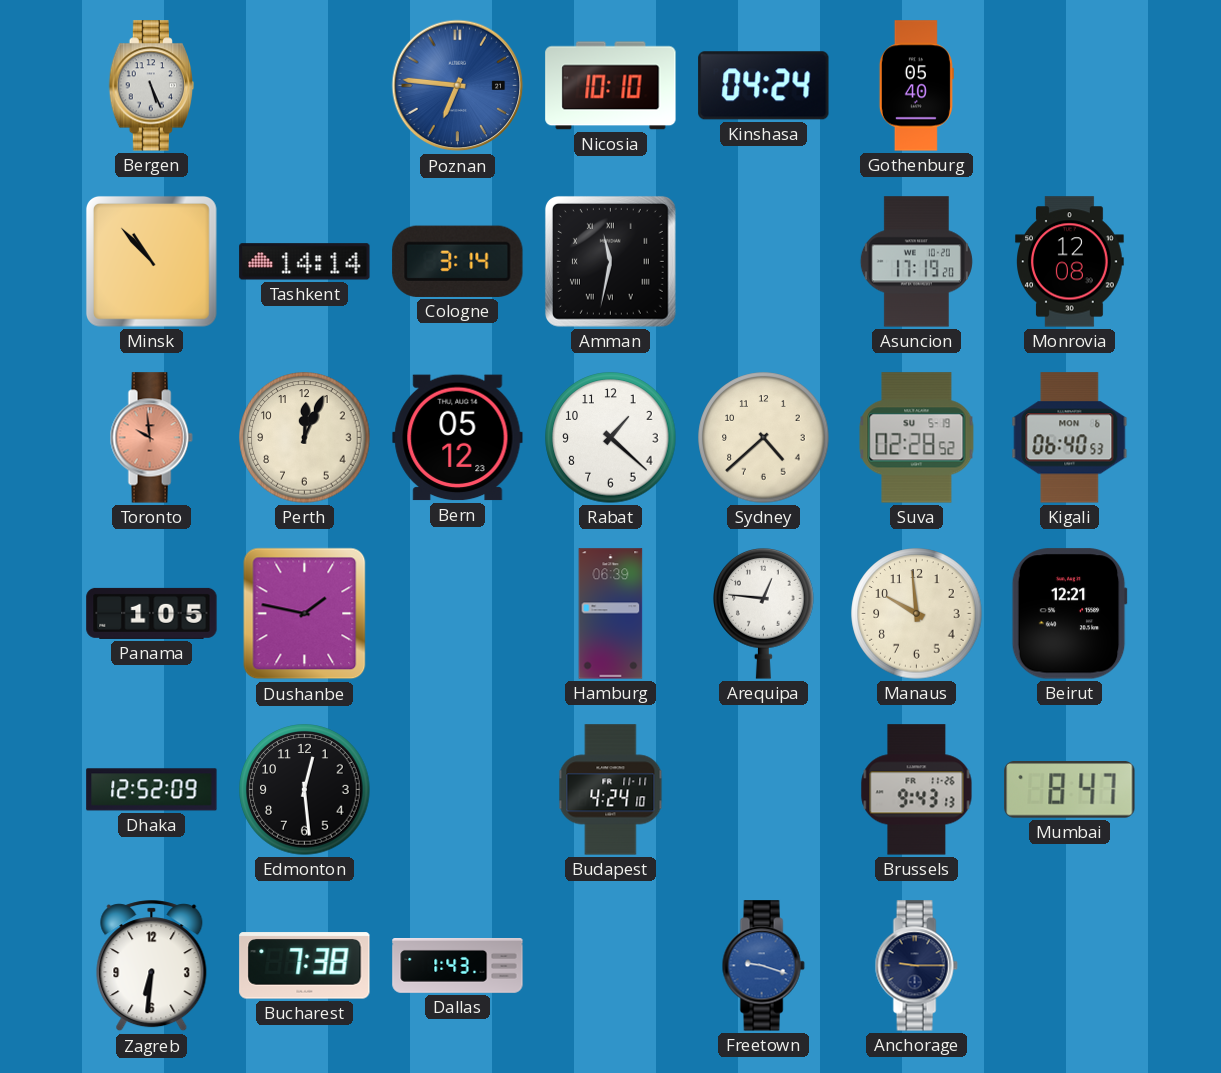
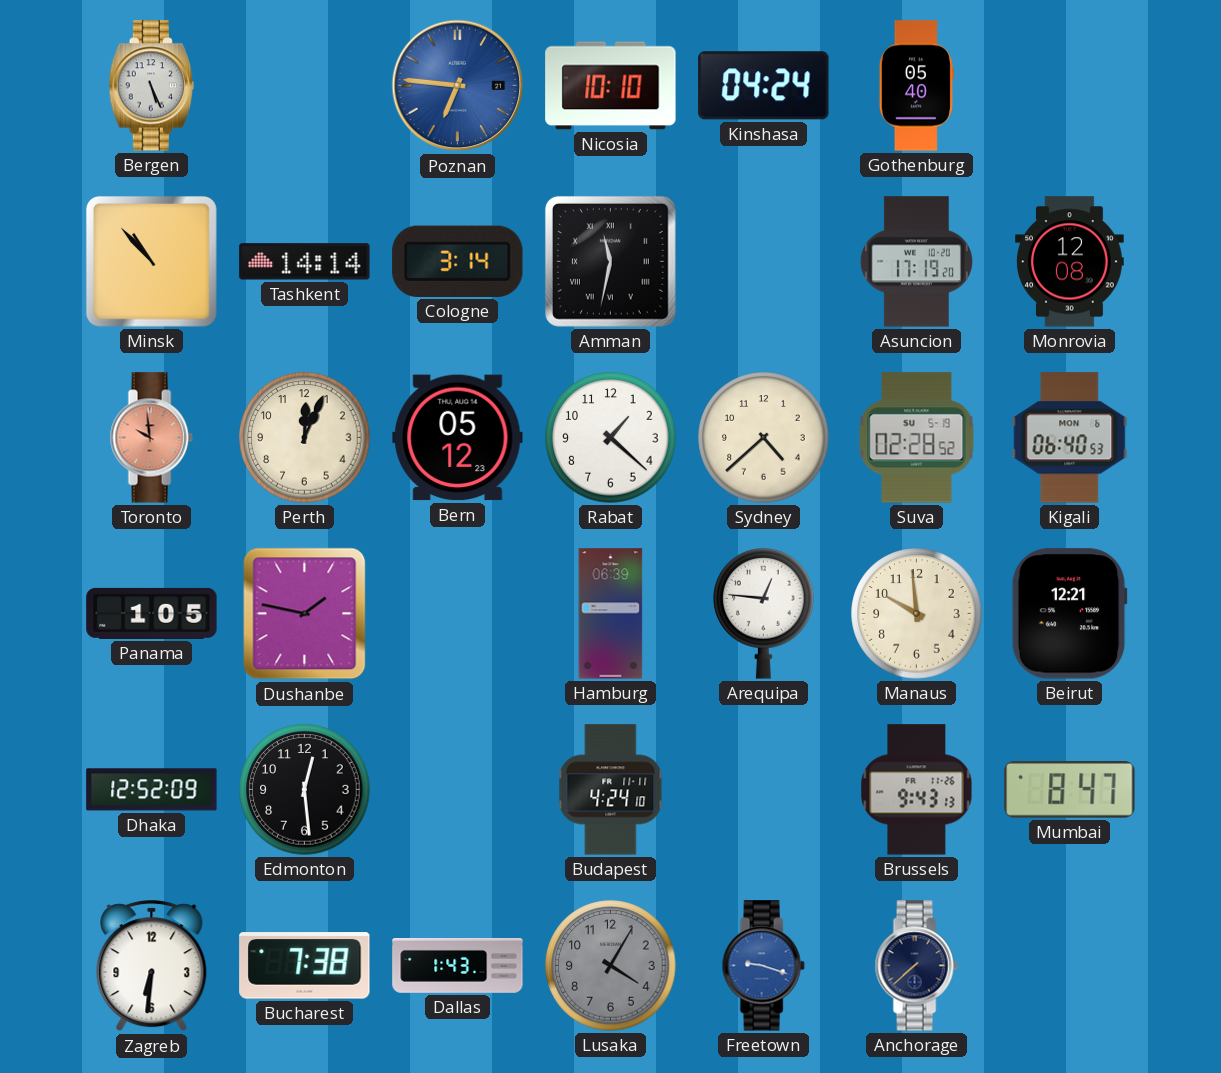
Lusaka: none -> 4:05 (611, 966)
Anchorage: 9:15 -> 7:38 (916, 966)
